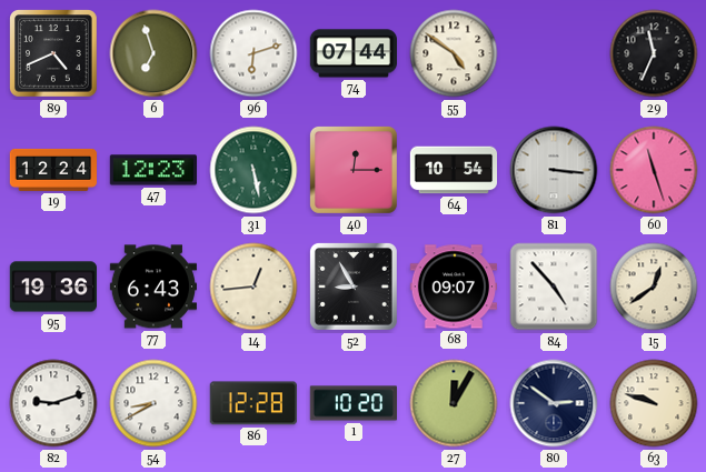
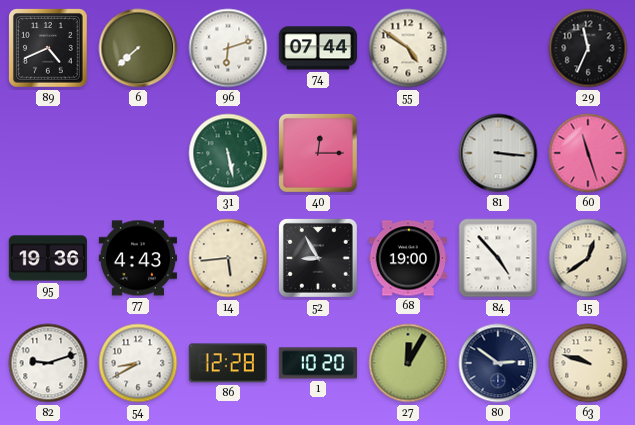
6: 6:57 -> 7:38 (138, 48)
19: 12:24 -> none (53, 170)
47: 12:23 -> none (152, 170)
64: 10:54 -> none (454, 170)
77: 6:43 -> 4:43 (137, 258)
14: 12:44 -> 5:44 (228, 258)
68: 09:07 -> 19:00 (407, 258)
